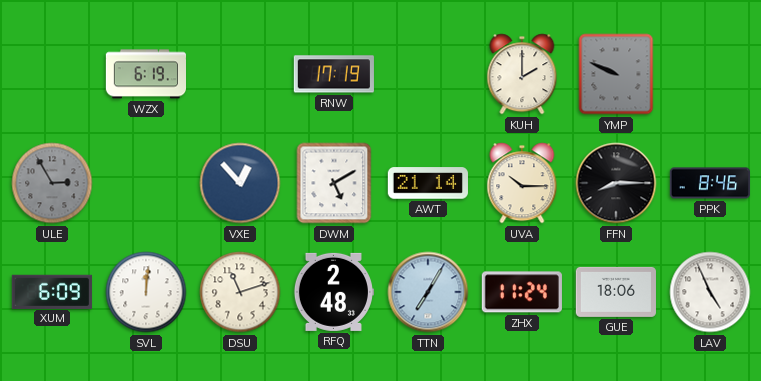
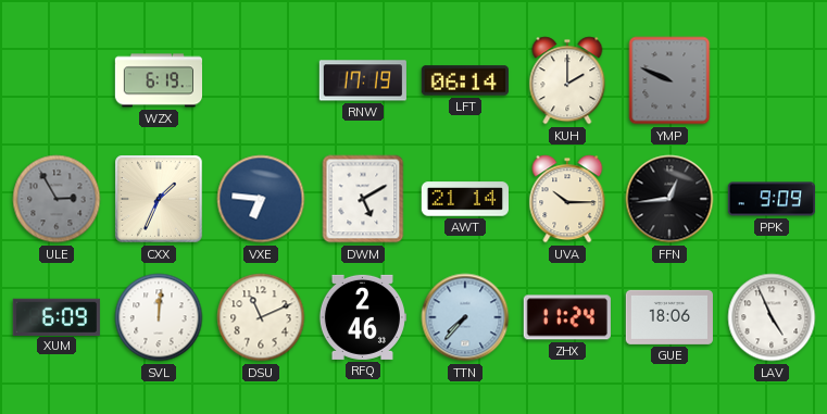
LFT: none -> 06:14 (465, 80)
CXX: none -> 1:34 (160, 200)
VXE: 12:53 -> 6:46 (261, 199)
FFN: 8:15 -> 12:44 (669, 199)
PPK: 8:46 -> 9:09 (770, 199)
DSU: 11:12 -> 11:11 (261, 317)
RFQ: 2:48 -> 2:46 (362, 317)
TTN: 7:05 -> 7:37 (465, 317)
